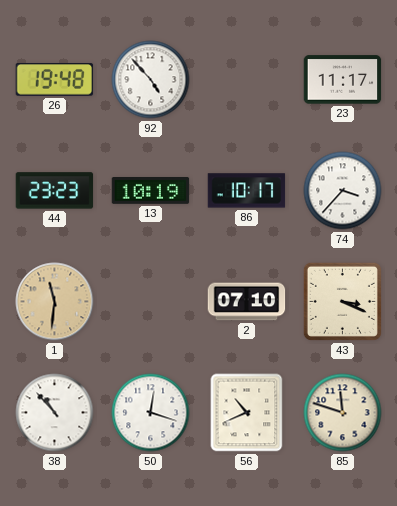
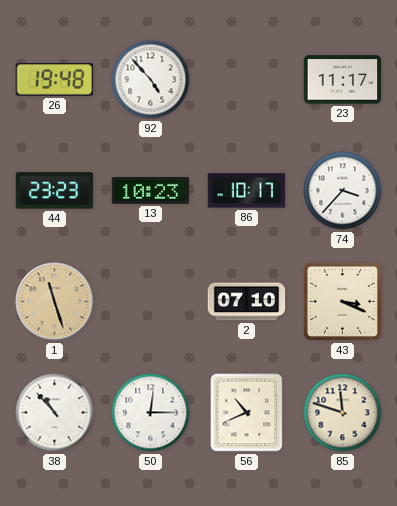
13: 10:19 -> 10:23 (151, 191)
1: 11:31 -> 11:27 (55, 302)
50: 12:18 -> 12:15 (151, 413)
